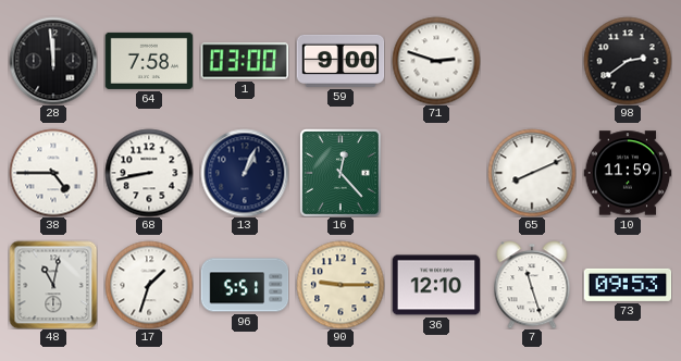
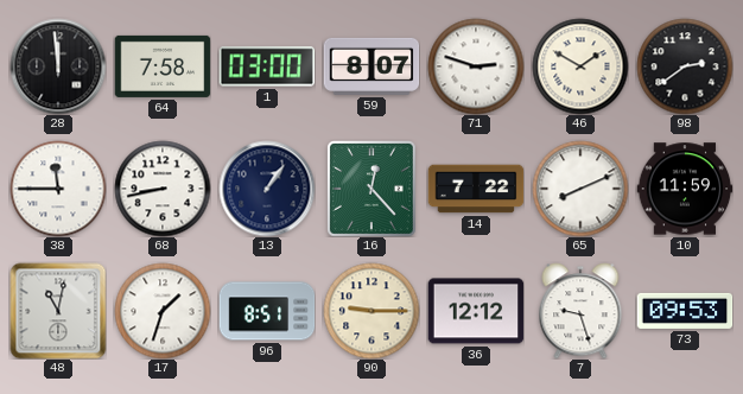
59: 9:00 -> 8:07 (371, 66)
46: none -> 1:50 (580, 66)
38: 4:45 -> 11:45 (58, 189)
13: 1:04 -> 1:06 (267, 189)
14: none -> 7:22 (476, 189)
96: 5:51 -> 8:51 (267, 311)
36: 12:10 -> 12:12 (476, 311)
7: 11:27 -> 9:27 (580, 311)
